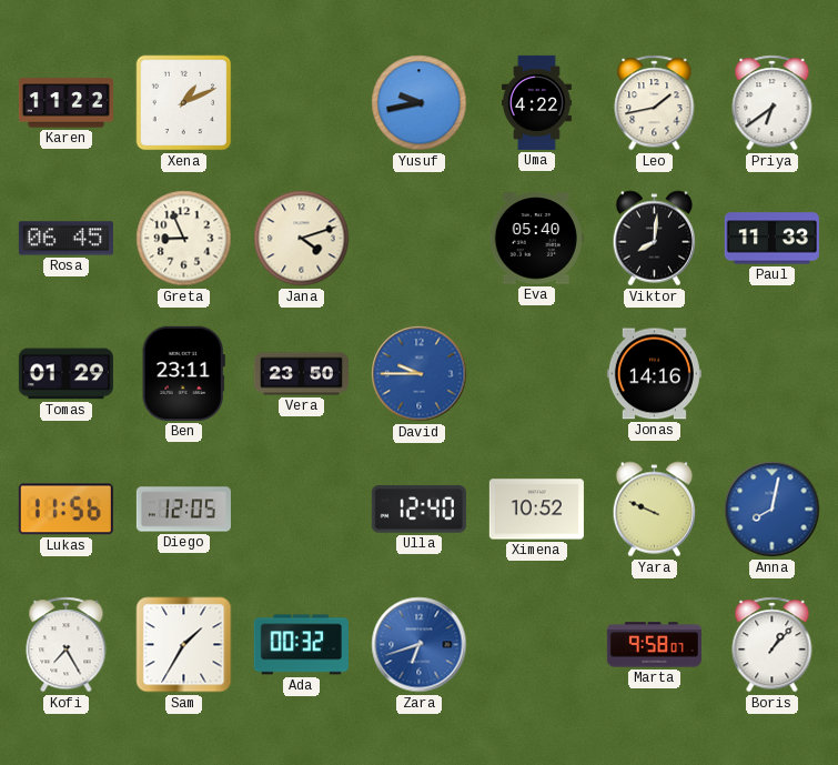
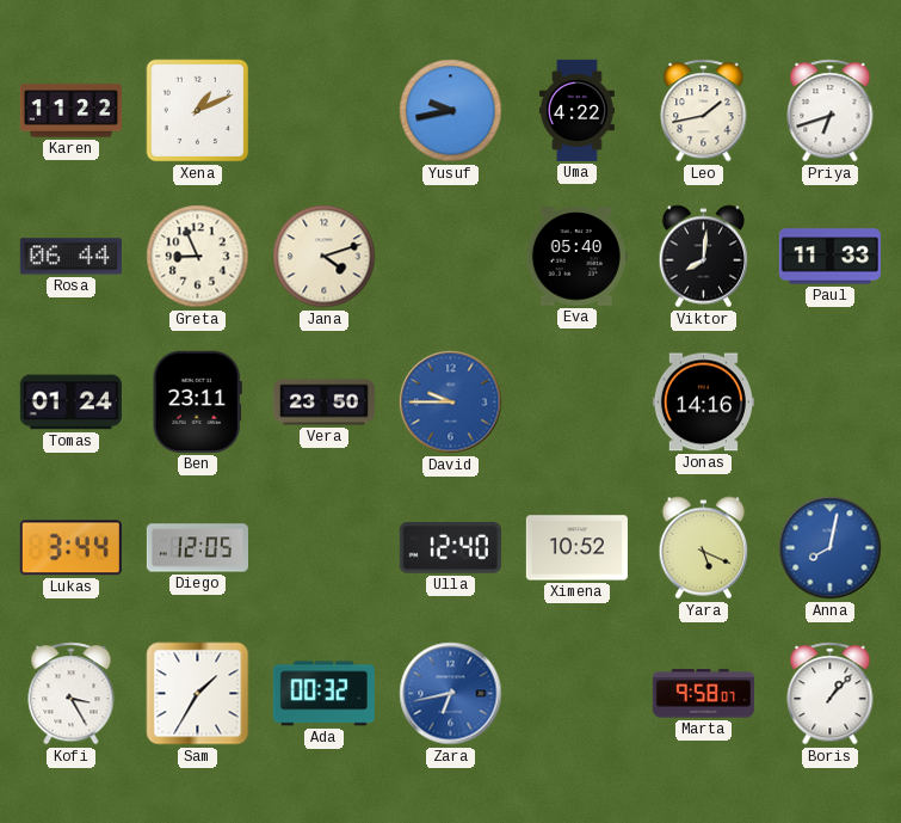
Priya: 6:39 -> 6:42 (831, 111)
Rosa: 06:45 -> 06:44 (70, 257)
Tomas: 01:29 -> 01:24 (70, 403)
Lukas: 11:56 -> 3:44 (70, 548)
Yara: 9:49 -> 5:19 (704, 548)
Kofi: 7:25 -> 3:25 (72, 694)
Zara: 6:42 -> 6:43 (451, 694)
